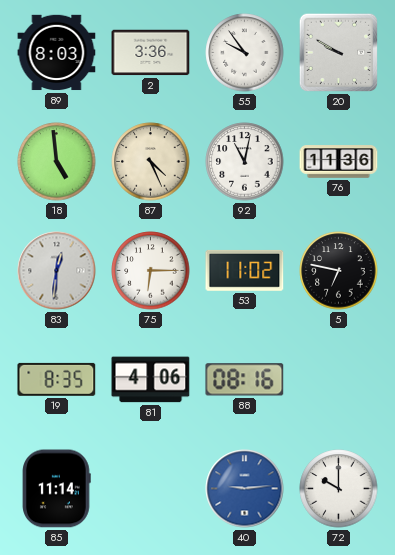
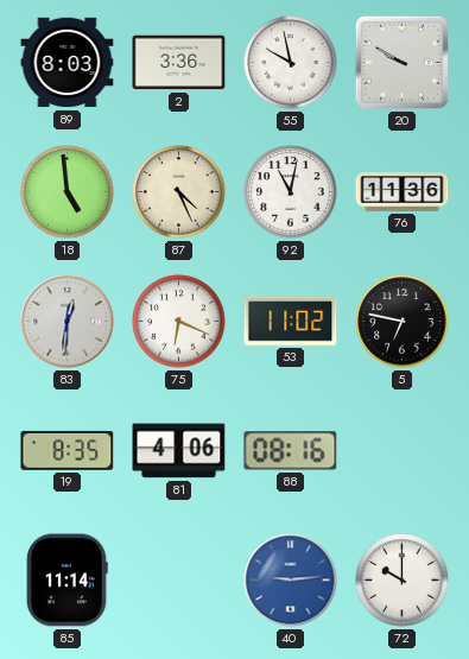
55: 9:54 -> 9:58 (291, 63)
75: 6:15 -> 6:19 (179, 322)
